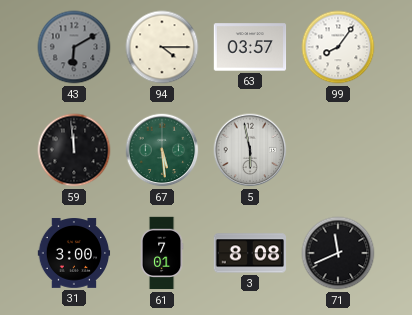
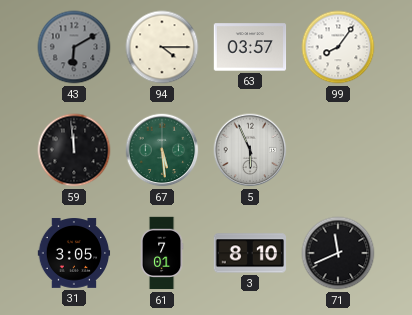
5: 5:58 -> 5:56 (250, 150)
31: 3:00 -> 3:05 (74, 253)
3: 8:08 -> 8:10 (250, 253)
